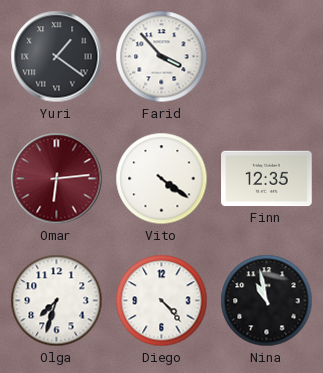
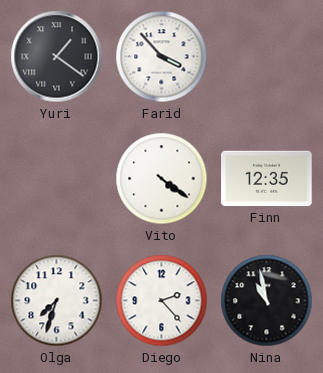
Omar: 6:14 -> none (57, 179)
Diego: 4:23 -> 2:23 (162, 301)
